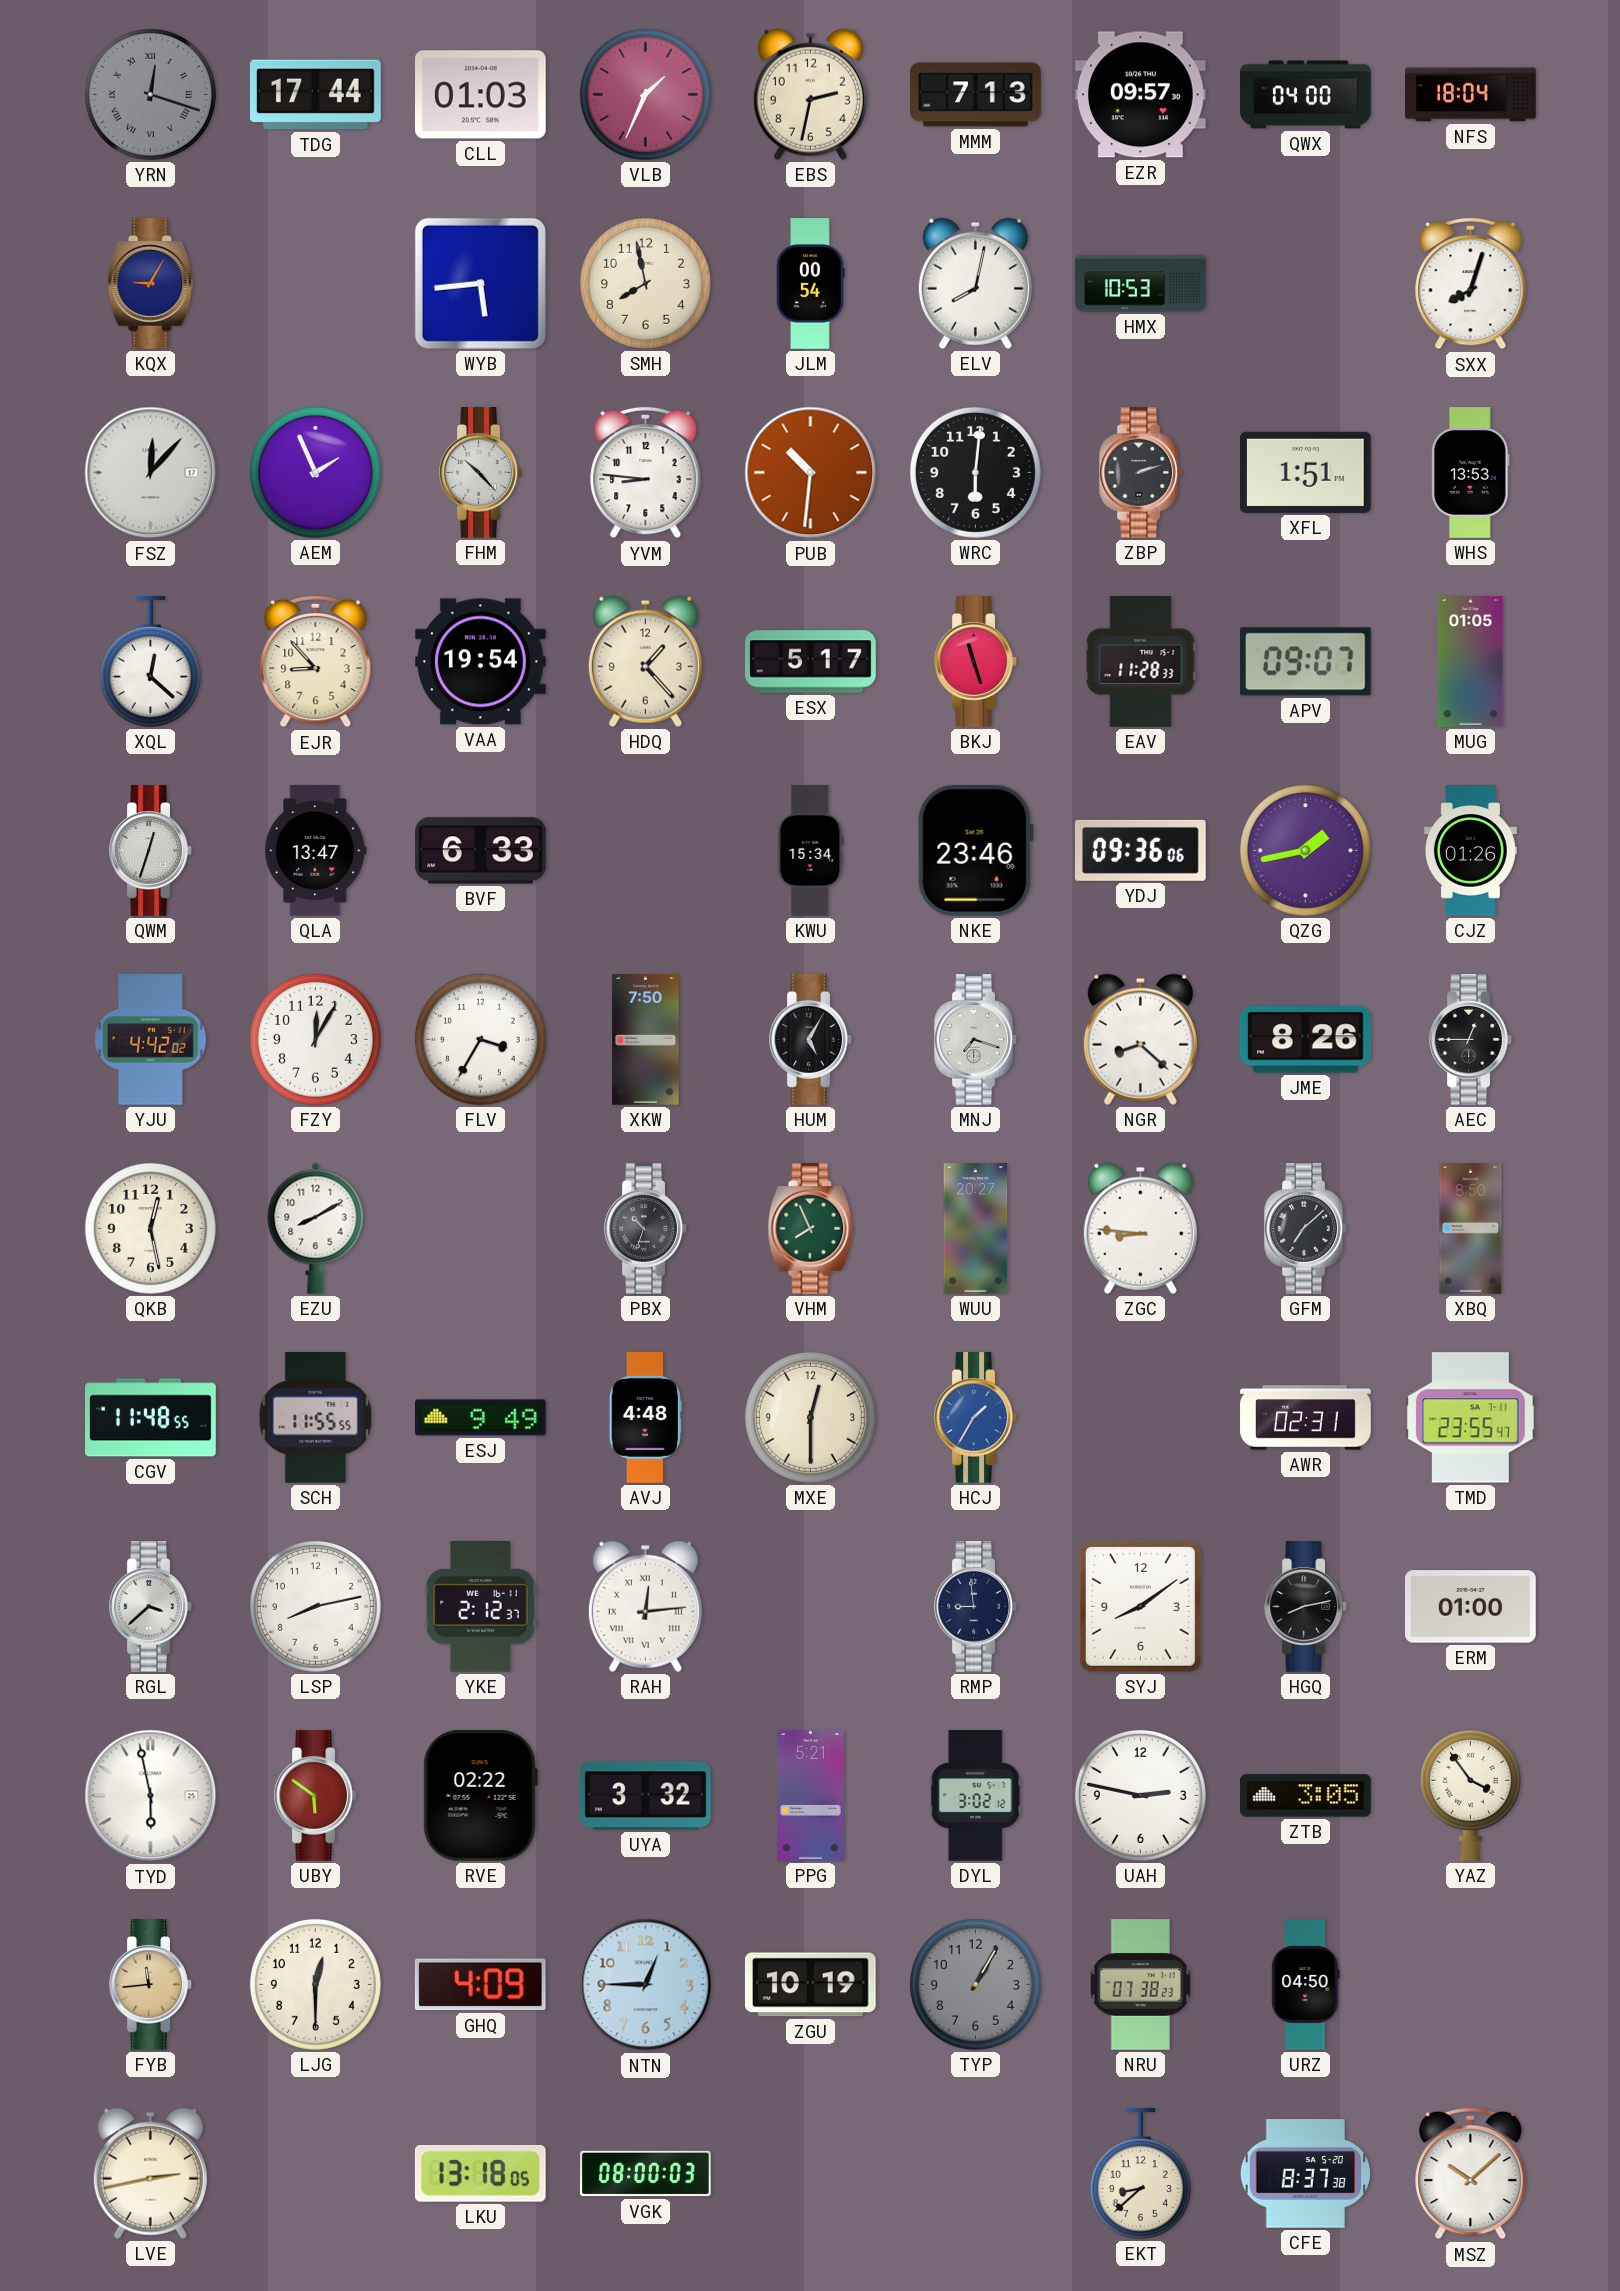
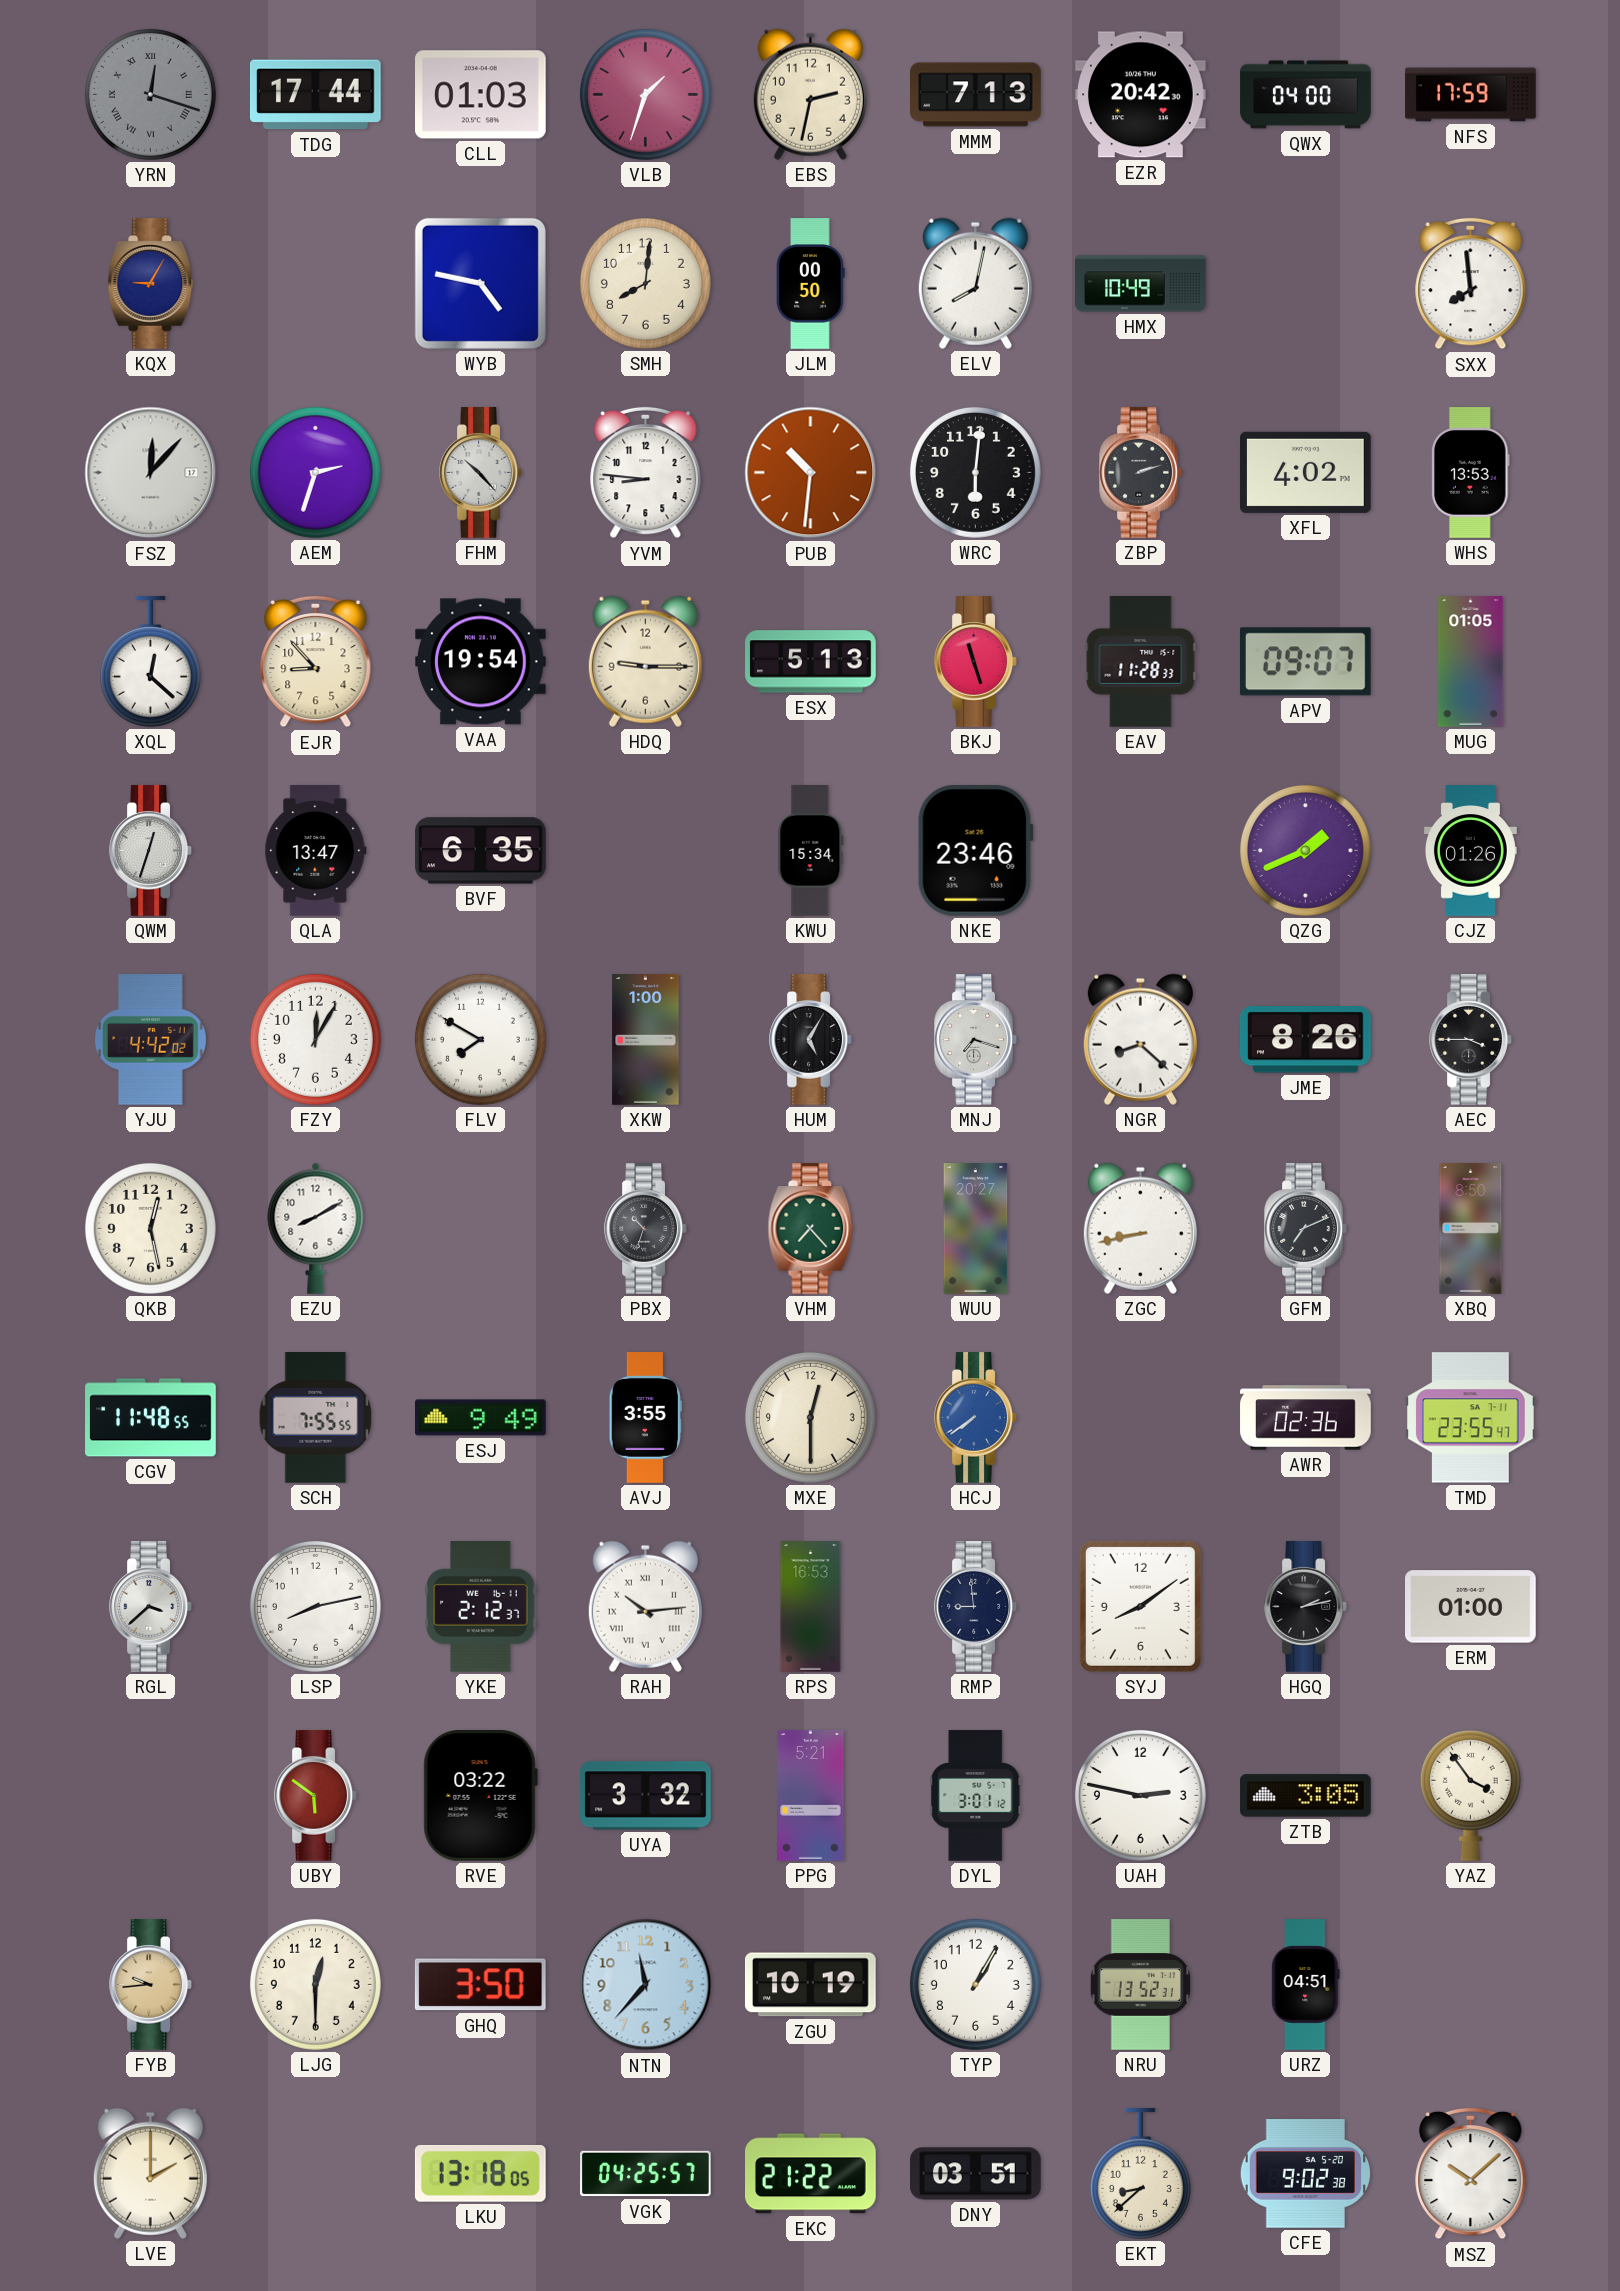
VLB: 1:34 -> 1:33 (645, 94)
EZR: 09:57 -> 20:42 (1141, 95)
NFS: 18:04 -> 17:59 (1471, 95)
WYB: 5:44 -> 4:47 (480, 283)
SMH: 7:58 -> 8:01 (645, 283)
JLM: 00:54 -> 00:50 (811, 284)
HMX: 10:53 -> 10:49 (1141, 284)
SXX: 8:03 -> 7:59 (1471, 284)
AEM: 1:56 -> 2:33 (315, 472)
XFL: 1:51 -> 4:02 (1306, 472)
HDQ: 1:23 -> 9:15 (645, 661)
ESX: 5:17 -> 5:13 (811, 662)
BVF: 6:33 -> 6:35 (481, 851)
YDJ: 09:36 -> none (1141, 850)
QZG: 1:43 -> 1:41 (1305, 850)
FLV: 3:35 -> 7:50 (480, 1039)
XKW: 7:50 -> 1:00 (646, 1040)
AEC: 12:45 -> 3:45 (1470, 1040)
VHM: 7:56 -> 7:23 (811, 1229)
ZGC: 8:46 -> 8:43 (1140, 1228)
GFM: 7:08 -> 7:11 (1305, 1229)
SCH: 11:55 -> 7:55 (316, 1418)
AVJ: 4:48 -> 3:55 (645, 1418)
HCJ: 1:35 -> 7:39 (975, 1418)
AWR: 02:31 -> 02:36 (1306, 1418)
RAH: 12:14 -> 10:14 (645, 1606)
RPS: none -> 16:53 (811, 1607)
HGQ: 8:13 -> 2:13 (1305, 1607)
TYD: 5:58 -> none (151, 1796)
RVE: 02:22 -> 03:22 (480, 1795)
DYL: 3:02 -> 3:01 (976, 1796)
FYB: 11:44 -> 9:44 (150, 1985)
GHQ: 4:09 -> 3:50 (480, 1985)
NTN: 12:45 -> 11:37 (646, 1985)
TYP dial: grey -> white (975, 1984)
NRU: 07:38 -> 13:52 (1140, 1985)
URZ: 04:50 -> 04:51 (1306, 1985)
LVE: 2:43 -> 2:00 (150, 2173)
VGK: 08:00 -> 04:25 (646, 2174)
EKC: none -> 21:22 (811, 2174)
DNY: none -> 03:51 (976, 2174)
CFE: 8:37 -> 9:02 (1306, 2174)
